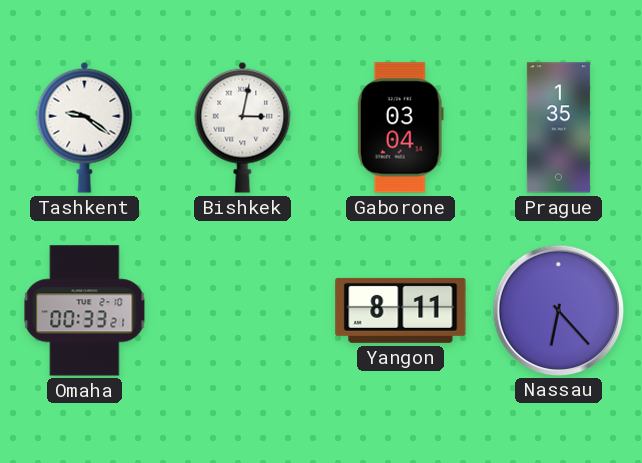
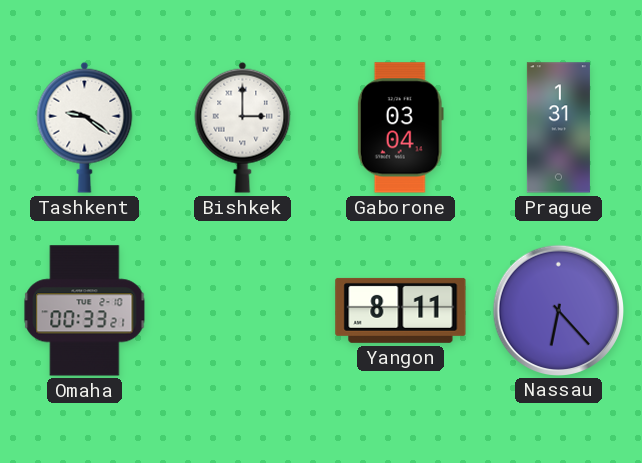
Bishkek: 3:02 -> 3:00 (243, 127)
Prague: 1:35 -> 1:31 (558, 128)
